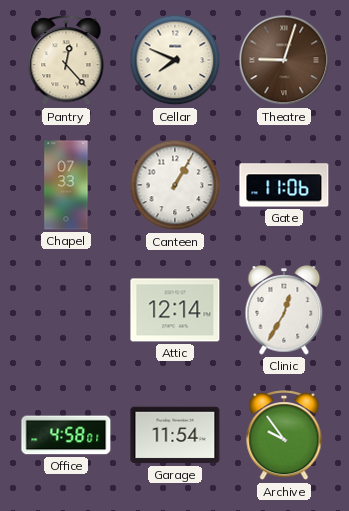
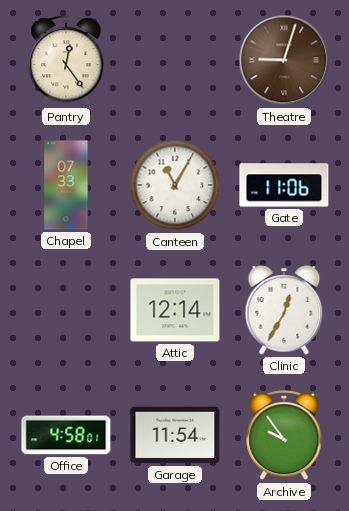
Pantry: 12:23 -> 12:24 (66, 61)
Cellar: 7:49 -> none (175, 60)
Canteen: 1:05 -> 11:05 (175, 185)
